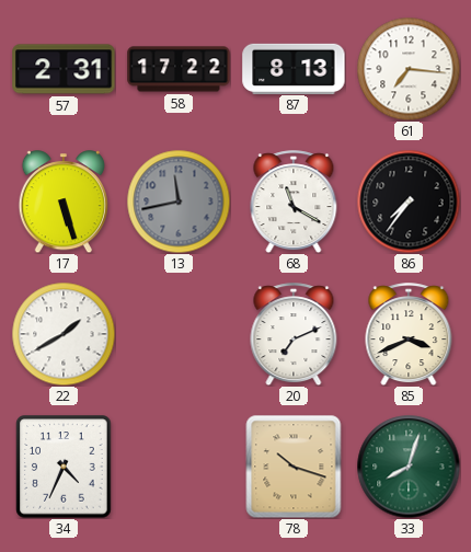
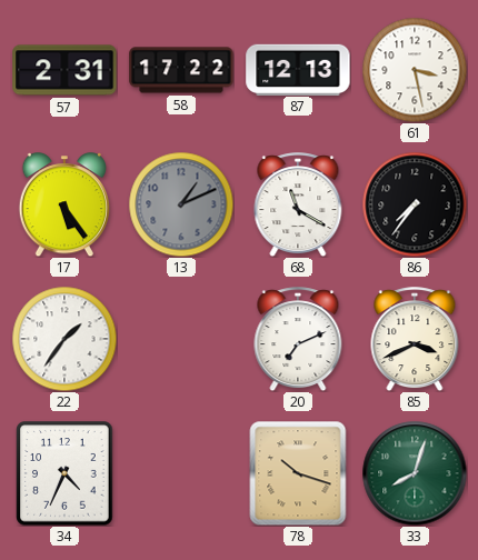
87: 8:13 -> 12:13 (298, 69)
61: 7:16 -> 3:28 (415, 70)
17: 5:27 -> 5:24 (63, 204)
13: 11:43 -> 1:11 (181, 204)
22: 1:40 -> 1:36 (64, 339)
